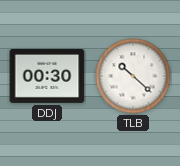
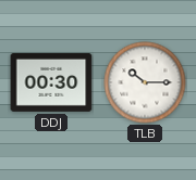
TLB: 10:22 -> 10:15 (145, 82)
